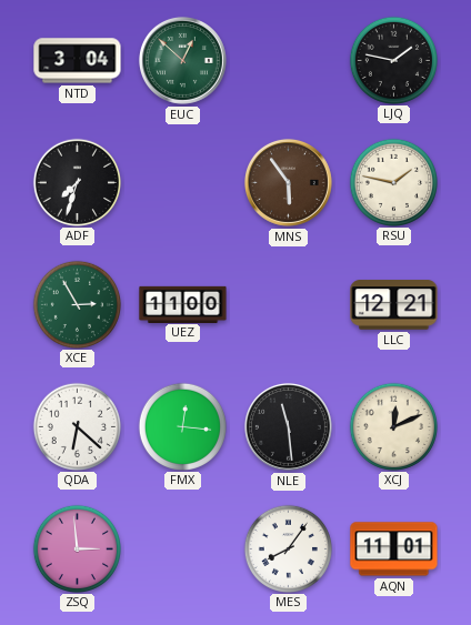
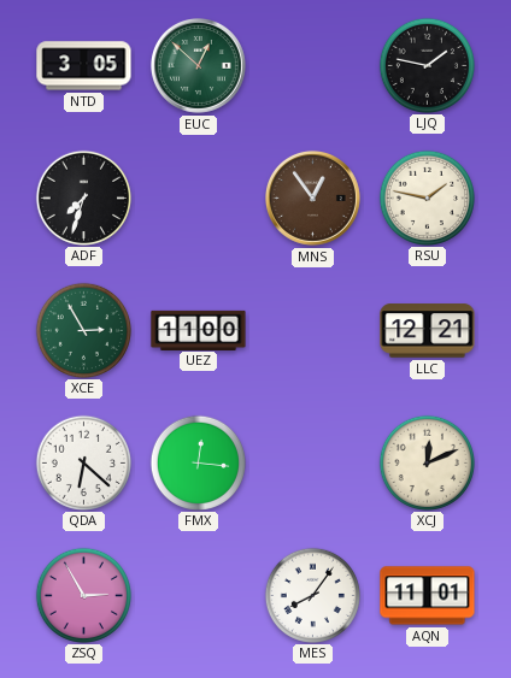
NTD: 3:04 -> 3:05 (84, 66)
MNS: 5:54 -> 12:54 (312, 197)
NLE: 11:29 -> none (288, 426)
ZSQ: 2:59 -> 2:55 (83, 595)
